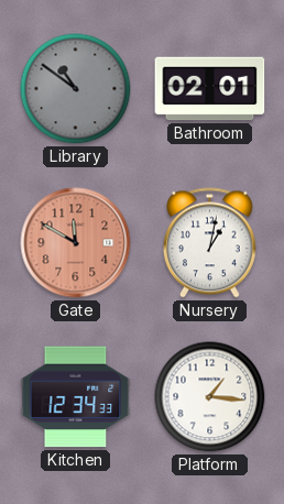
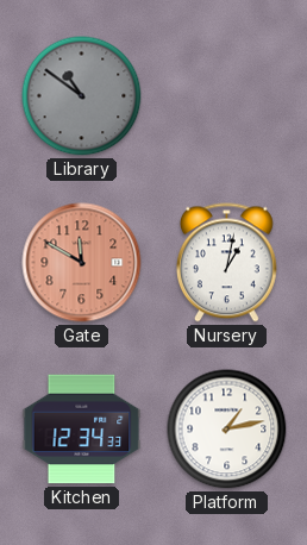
Bathroom: 02:01 -> none (210, 89)
Platform: 1:16 -> 1:13 (227, 430)
